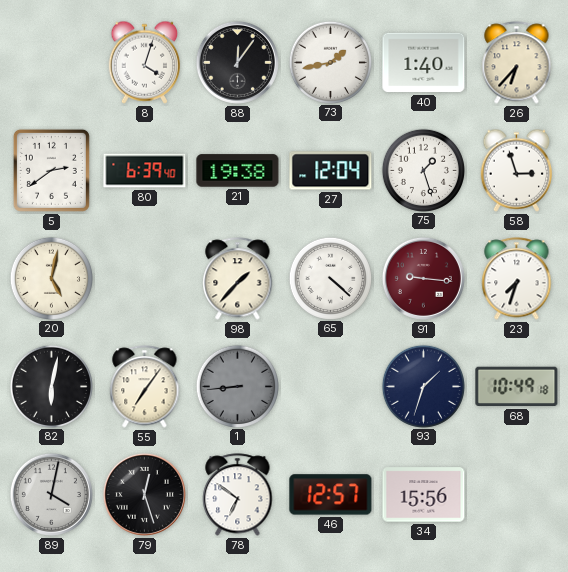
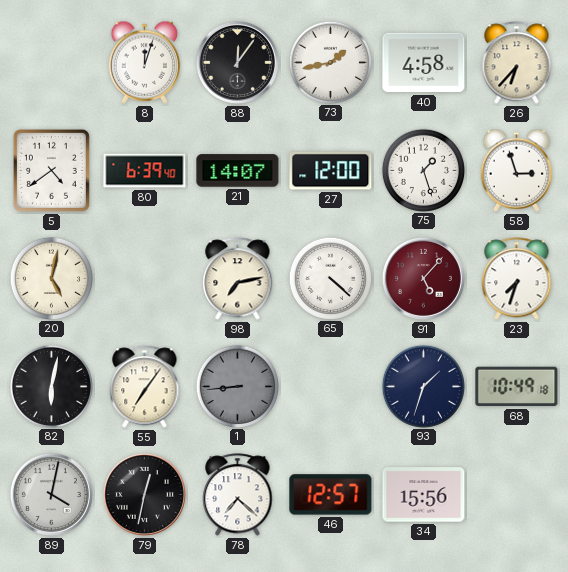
8: 4:03 -> 12:03 (145, 62)
40: 1:40 -> 4:58 (424, 63)
5: 2:39 -> 4:39 (51, 170)
21: 19:38 -> 14:07 (238, 171)
27: 12:04 -> 12:00 (331, 171)
98: 1:37 -> 7:13 (238, 279)
91: 9:16 -> 5:07 (423, 278)
79: 12:27 -> 12:32 (144, 494)
78: 6:51 -> 7:22 (238, 495)
